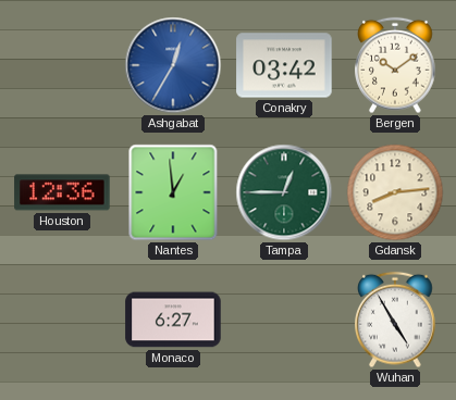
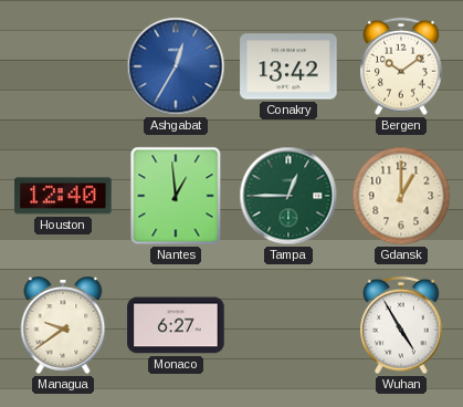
Conakry: 03:42 -> 13:42 (288, 66)
Houston: 12:36 -> 12:40 (63, 196)
Gdansk: 8:14 -> 1:00 (401, 196)
Managua: none -> 9:39 (63, 326)
